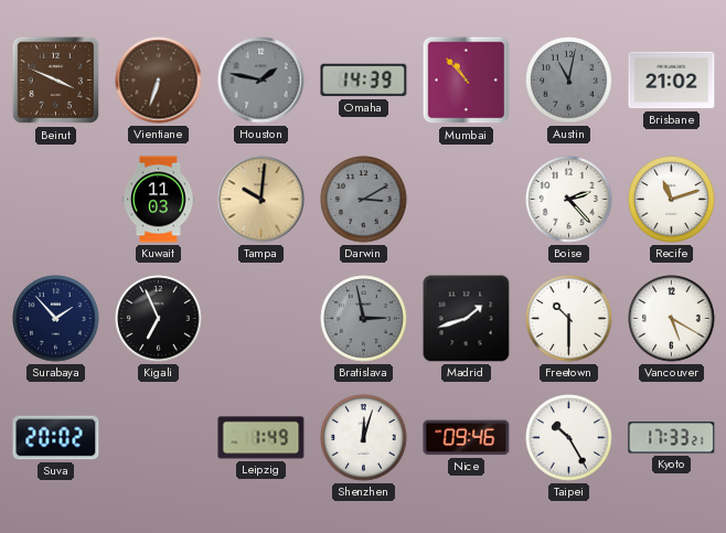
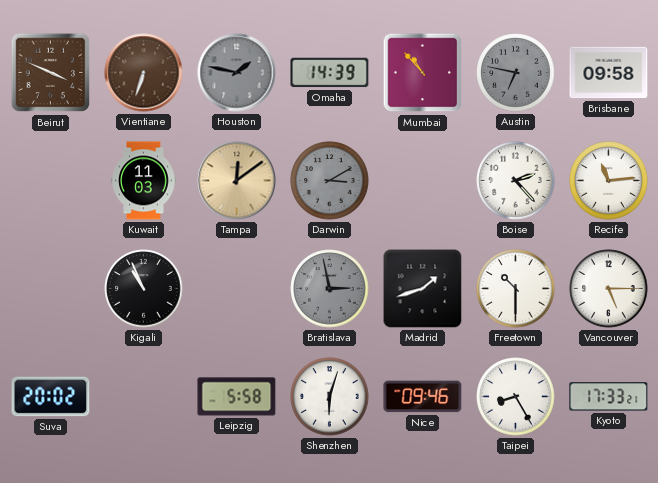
Austin: 11:02 -> 6:47 (516, 73)
Brisbane: 21:02 -> 09:58 (609, 73)
Tampa: 10:01 -> 12:09 (237, 181)
Recife: 11:12 -> 11:14 (609, 181)
Surabaya: 1:53 -> none (56, 319)
Kigali: 6:56 -> 10:56 (144, 289)
Vancouver: 5:20 -> 5:15 (609, 289)
Leipzig: 1:49 -> 5:58 (237, 397)
Shenzhen: 12:03 -> 6:03 (330, 397)
Taipei: 10:25 -> 8:25 (516, 397)
